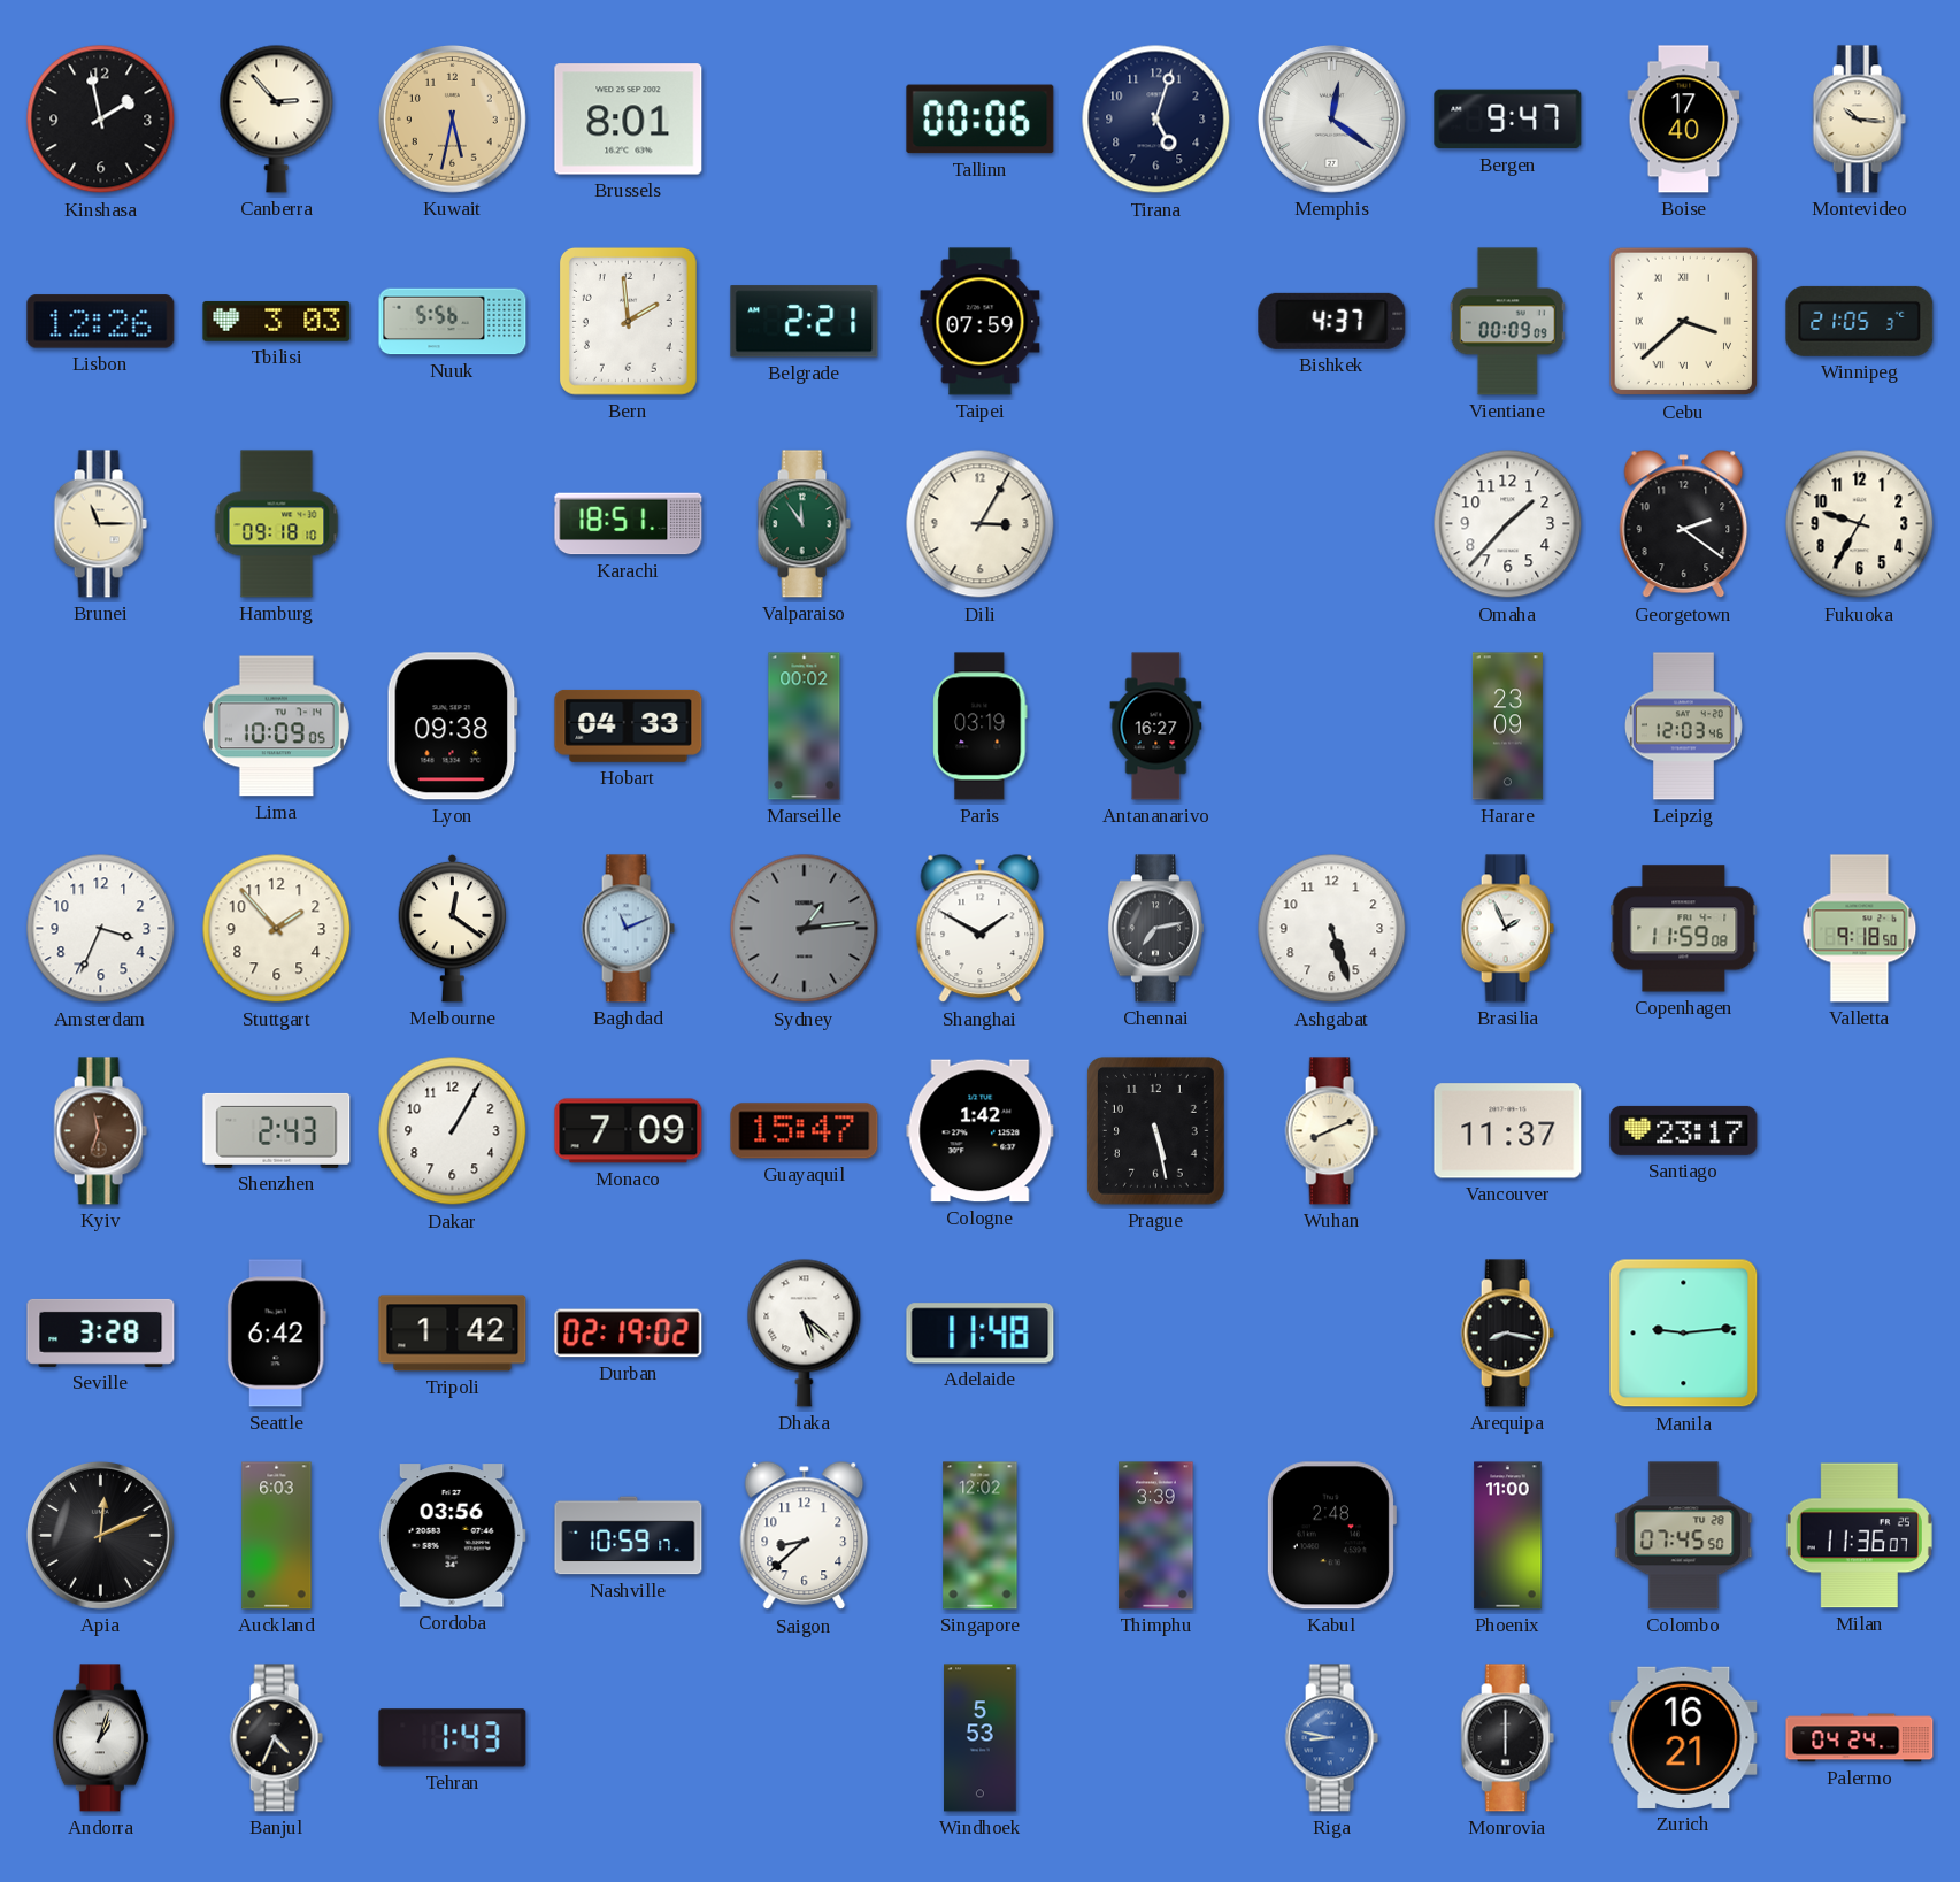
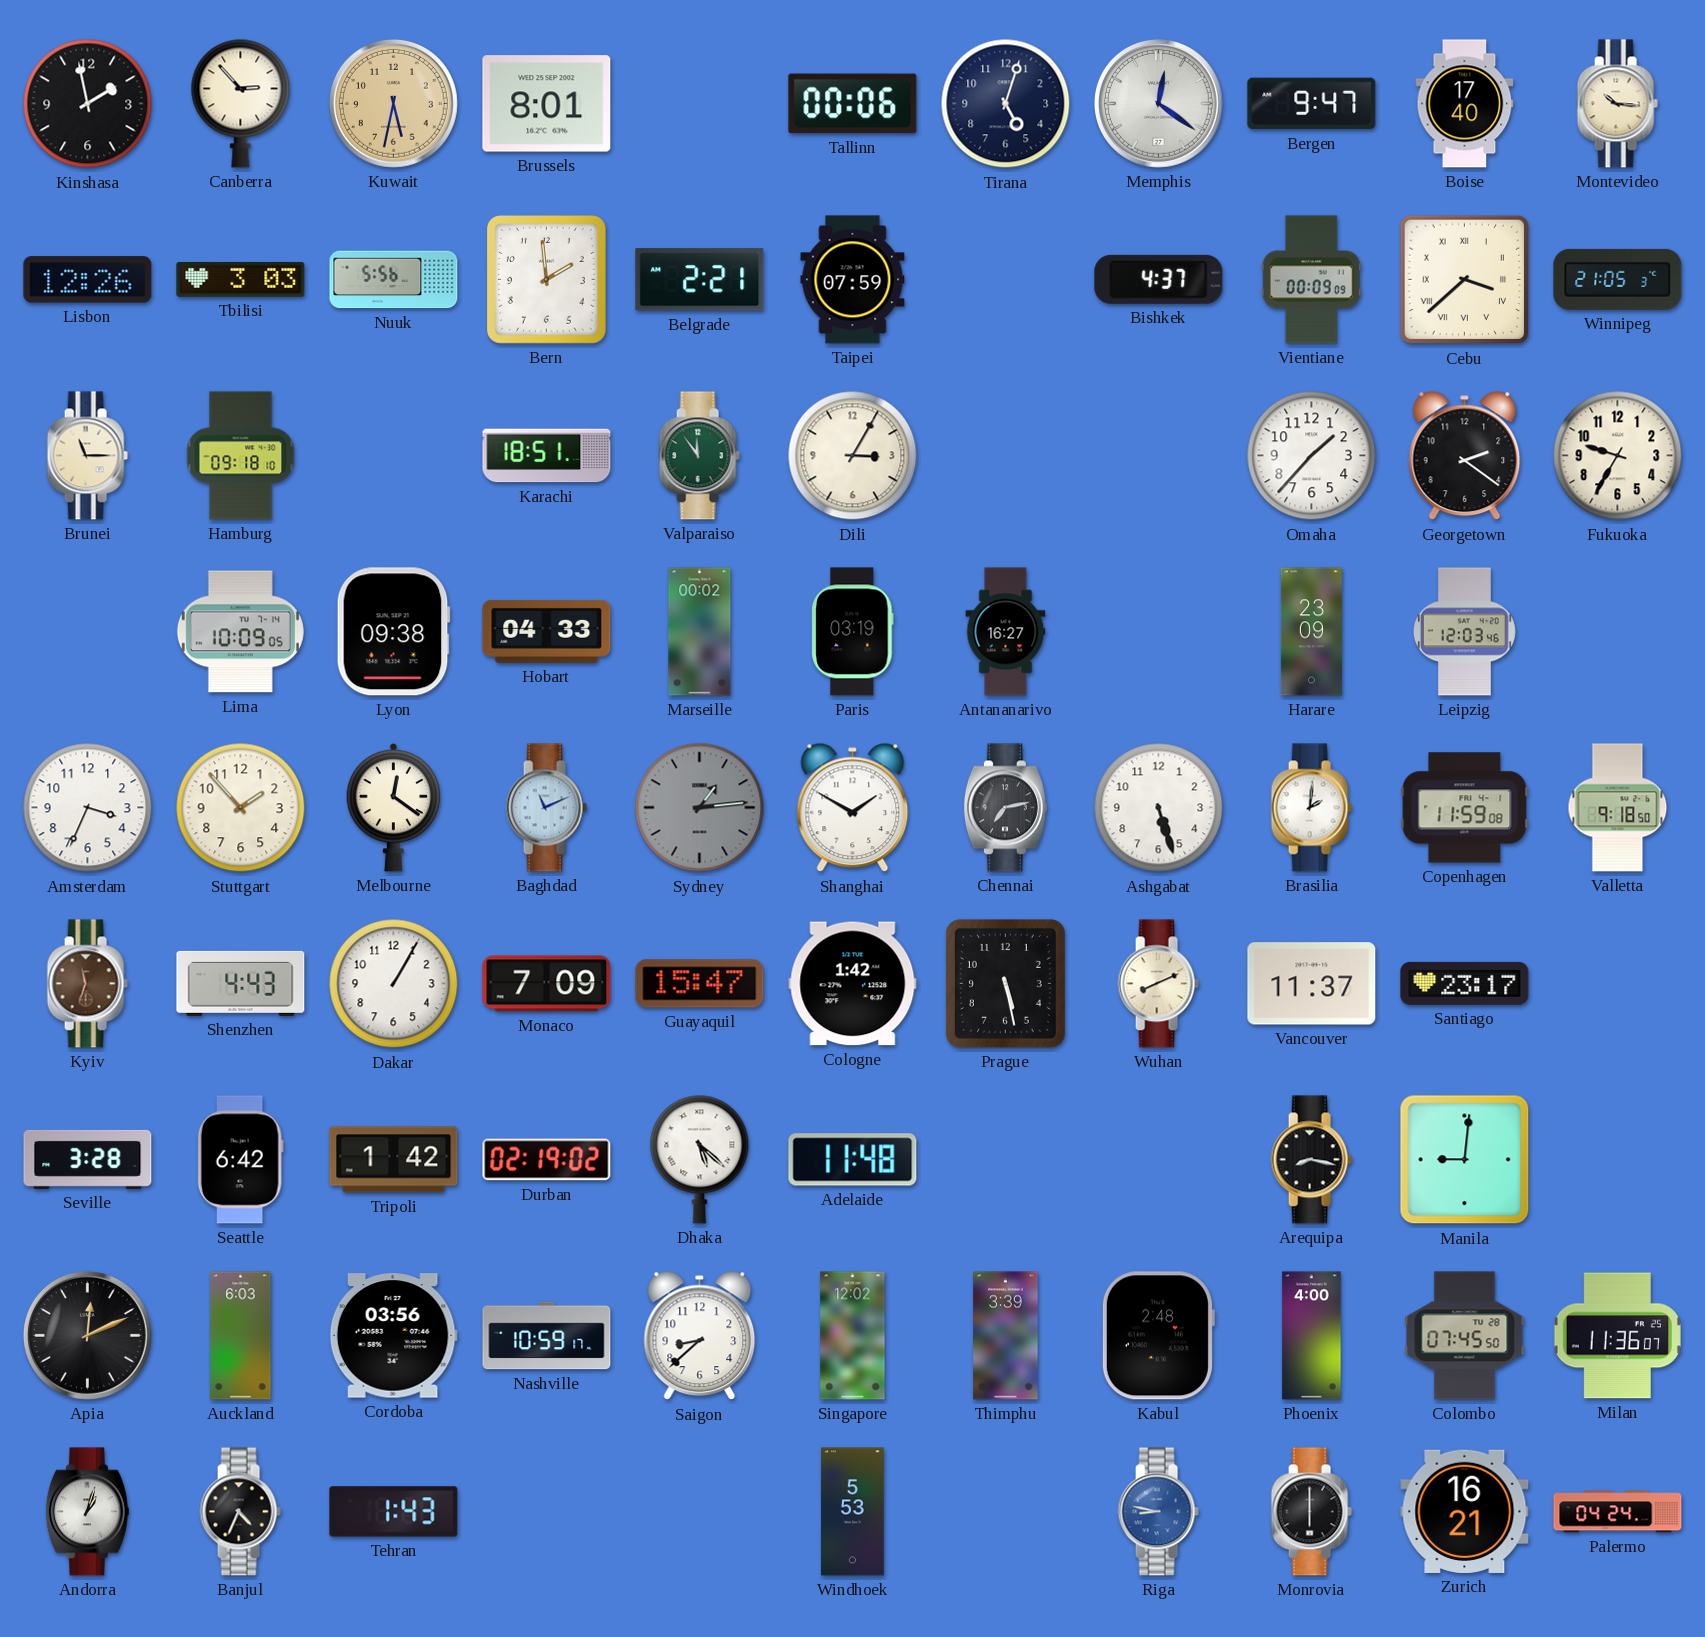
Brasilia: 1:56 -> 2:01 (1311, 808)
Shenzhen: 2:43 -> 4:43 (241, 983)
Manila: 9:14 -> 9:01 (1465, 1160)
Phoenix: 11:00 -> 4:00 (1312, 1336)
